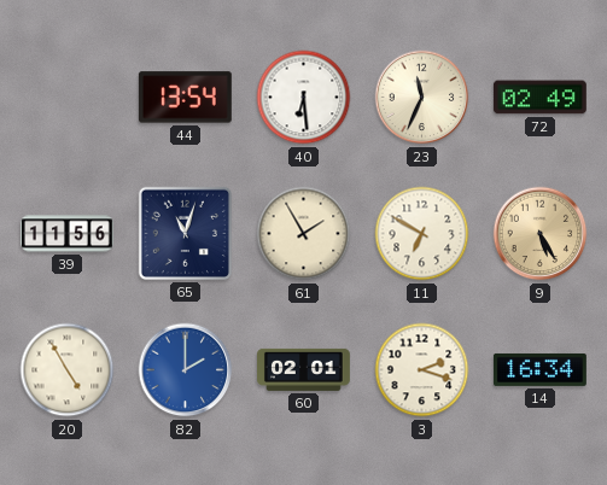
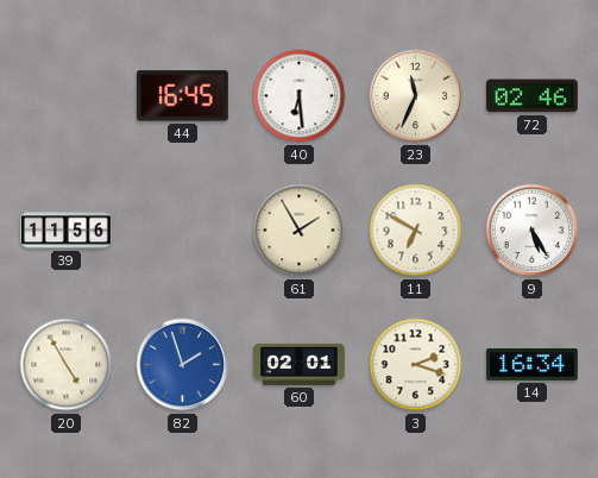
44: 13:54 -> 16:45 (182, 96)
72: 02:49 -> 02:46 (531, 96)
65: 11:03 -> none (185, 233)
9 dial: champagne -> white (533, 231)
82: 2:00 -> 1:57 (183, 365)
